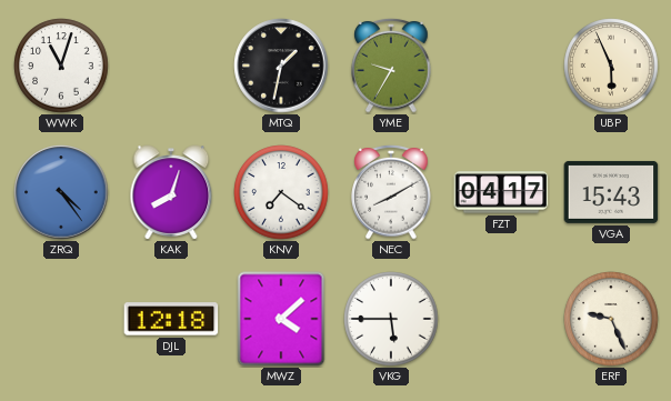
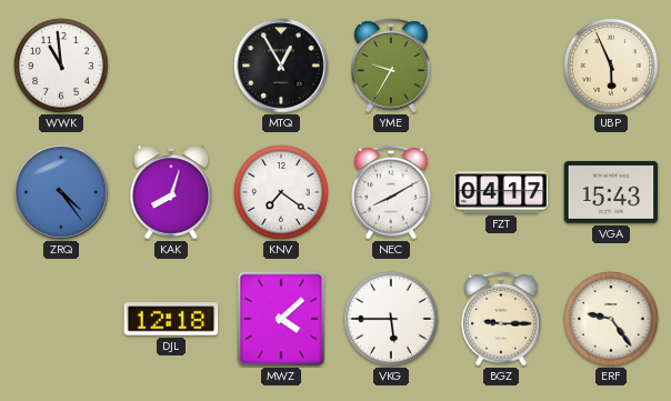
WWK: 11:03 -> 10:59 (61, 66)
MTQ: 1:32 -> 12:55 (281, 66)
BGZ: none -> 9:15 (501, 319)
ERF: 9:26 -> 9:24 (611, 319)
